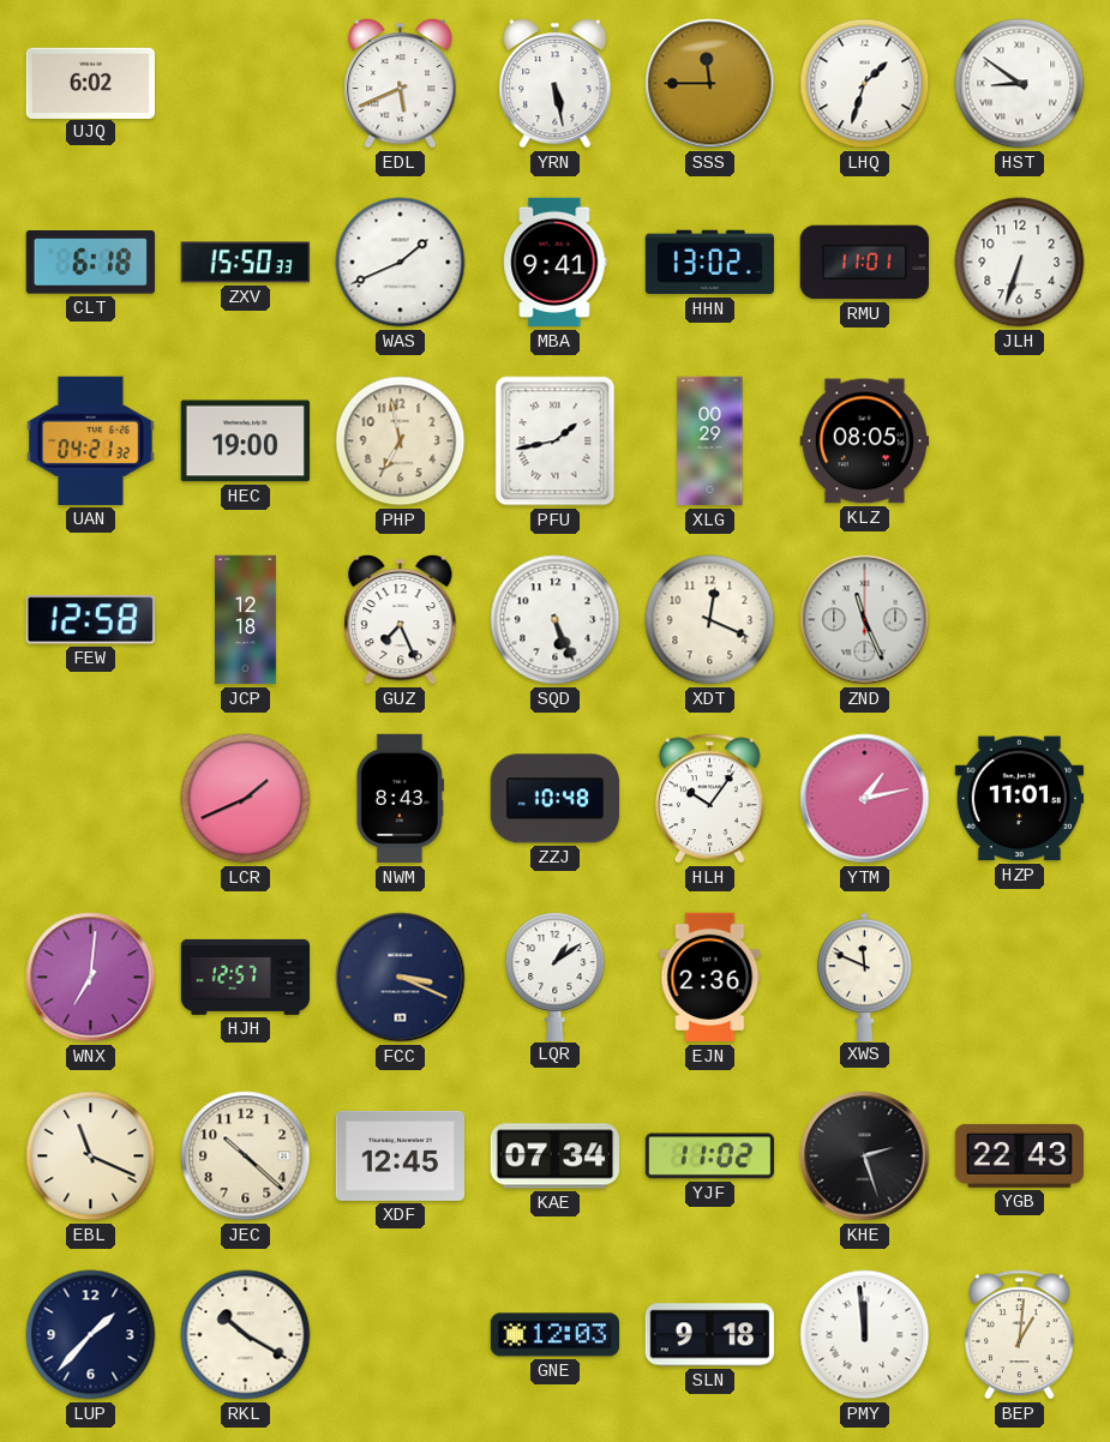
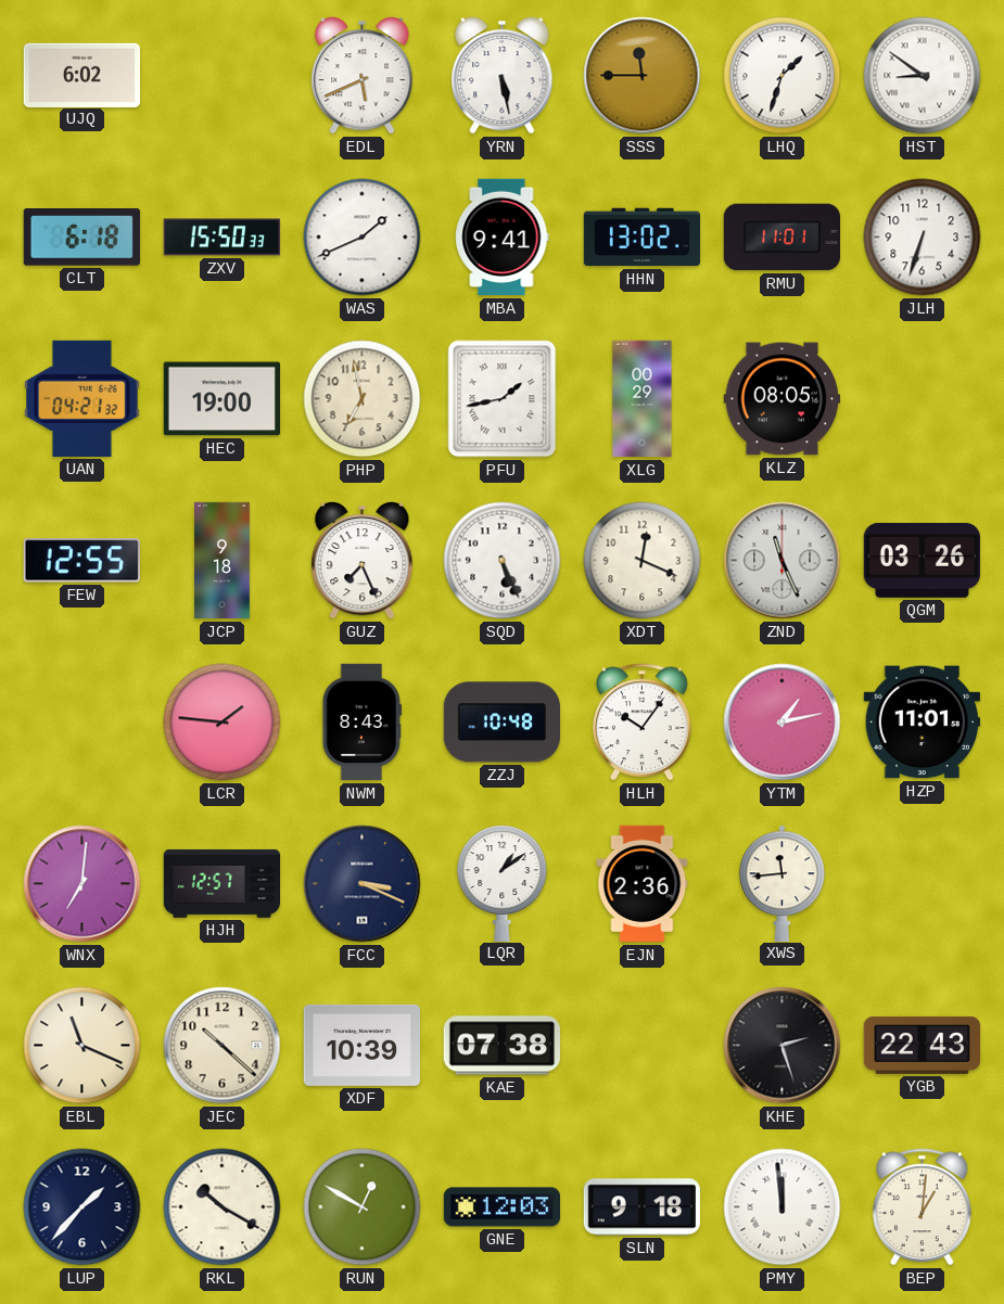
FEW: 12:58 -> 12:55 (81, 561)
JCP: 12:18 -> 9:18 (221, 561)
QGM: none -> 03:26 (922, 560)
LCR: 1:41 -> 1:46 (223, 723)
XWS: 11:49 -> 11:44 (783, 883)
XDF: 12:45 -> 10:39 (361, 1045)
KAE: 07:34 -> 07:38 (501, 1046)
YJF: 11:02 -> none (709, 1156)
RUN: none -> 12:50 (363, 1207)
